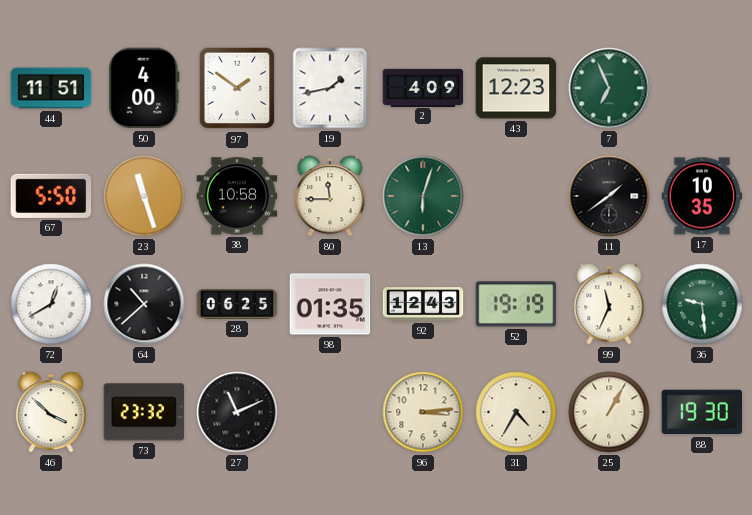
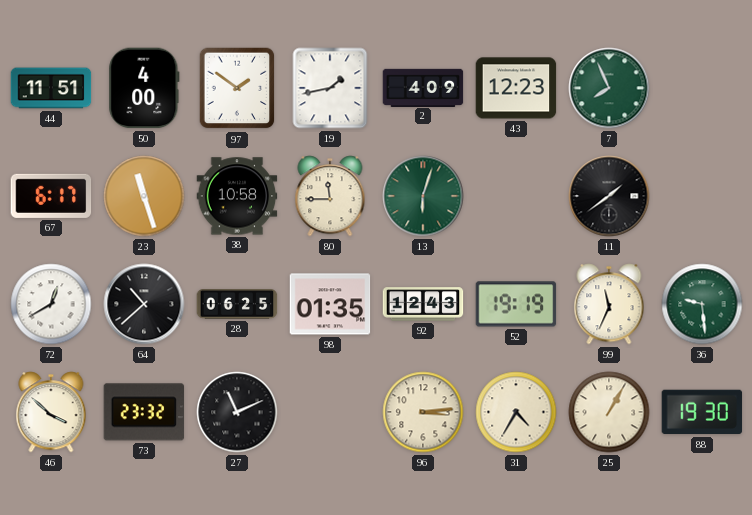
7: 6:56 -> 7:56 (609, 88)
67: 5:50 -> 6:17 (51, 196)
17: 10:35 -> none (702, 196)
